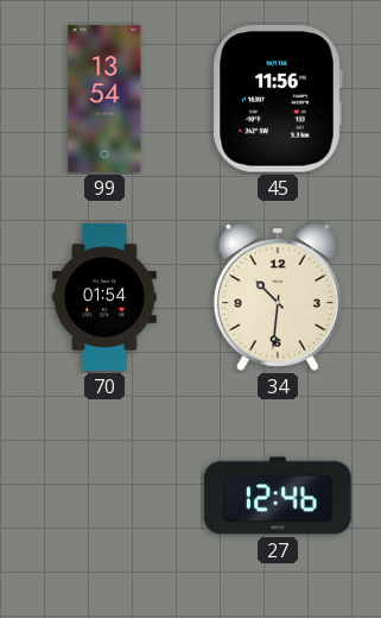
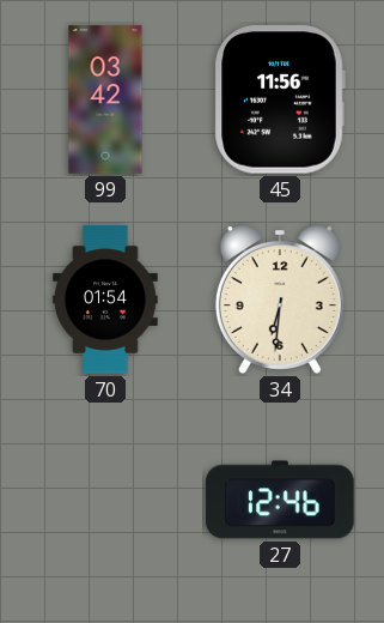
99: 13:54 -> 03:42 (105, 99)
34: 10:31 -> 6:31 (280, 301)
